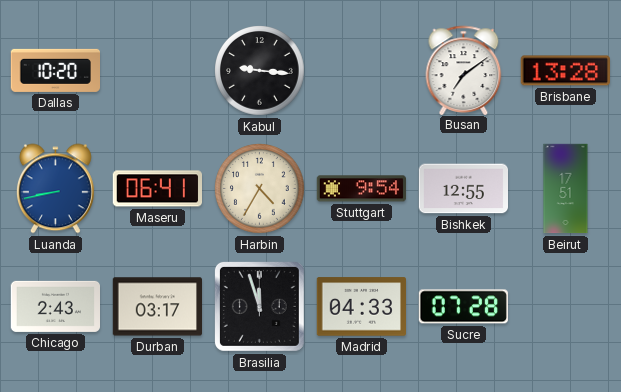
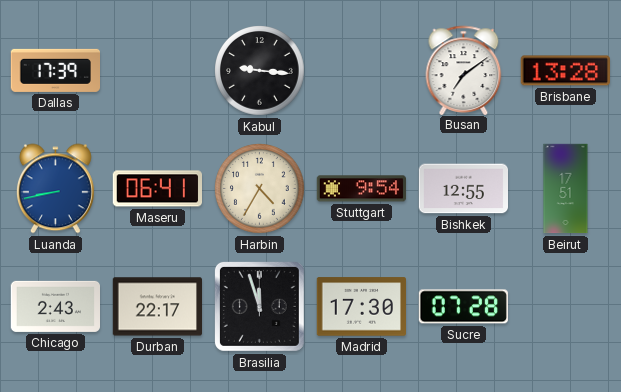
Dallas: 10:20 -> 17:39 (55, 70)
Durban: 03:17 -> 22:17 (157, 307)
Madrid: 04:33 -> 17:30 (362, 307)
